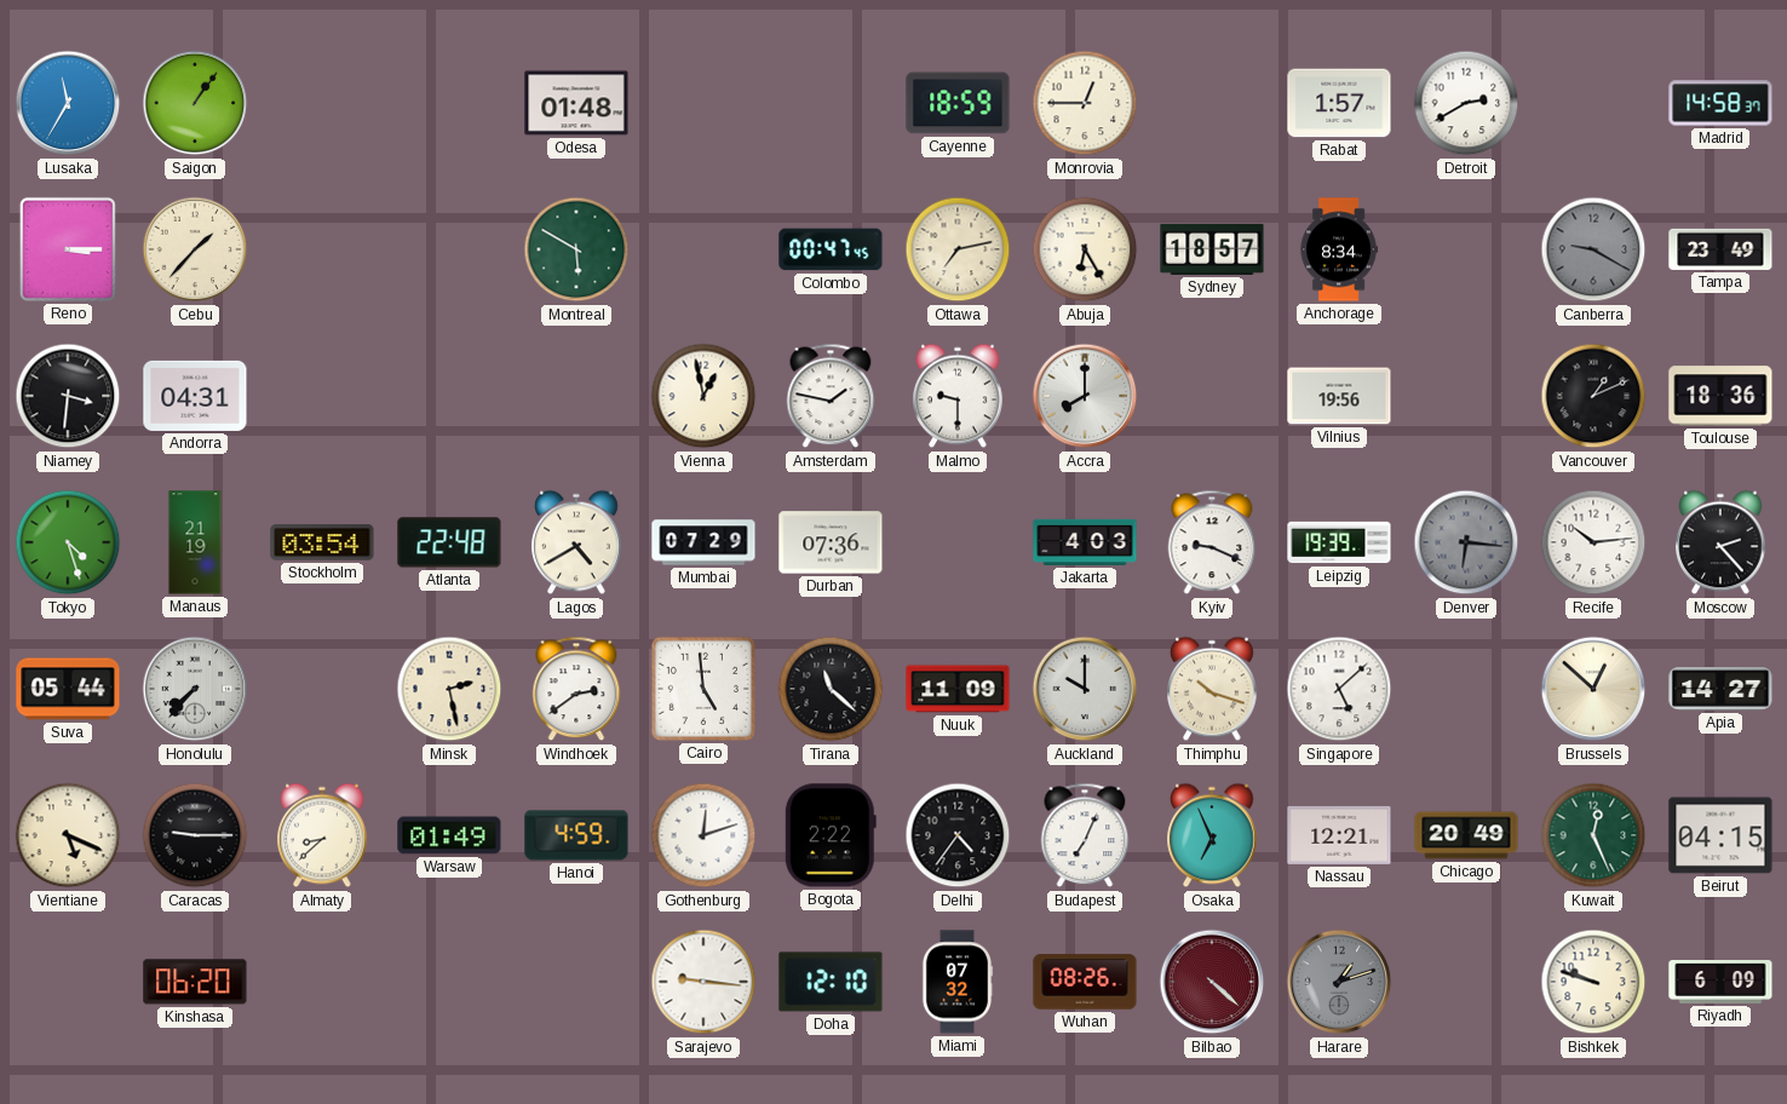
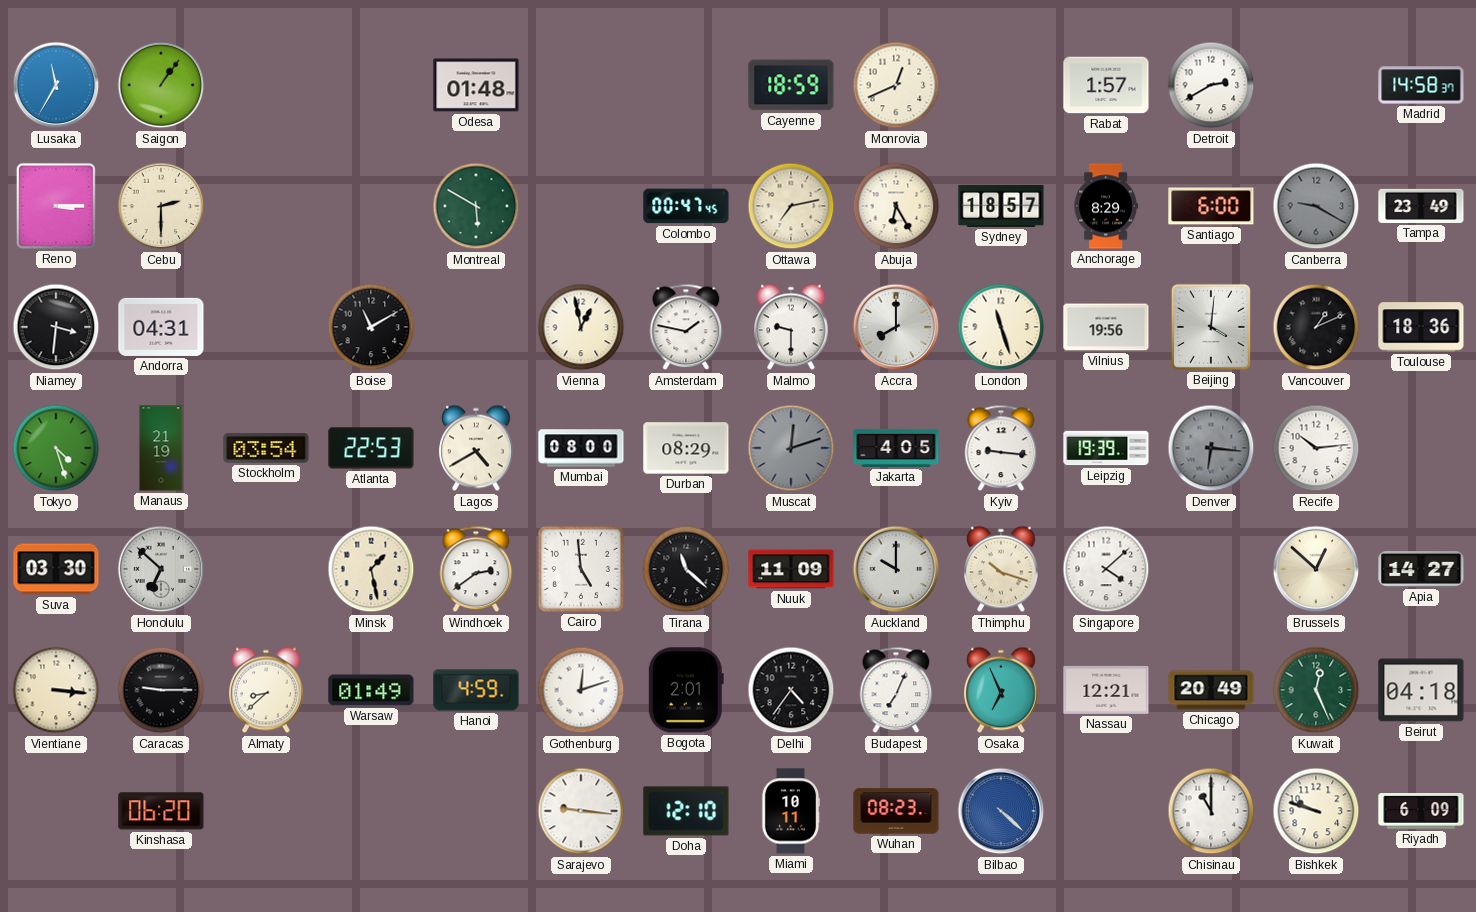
Monrovia: 12:45 -> 12:41 (896, 85)
Cebu: 1:37 -> 2:30 (161, 206)
Anchorage: 8:34 -> 8:29 (1106, 206)
Santiago: none -> 6:00 (1211, 206)
Boise: none -> 11:10 (371, 327)
London: none -> 11:27 (1001, 327)
Beijing: none -> 4:01 (1211, 327)
Atlanta: 22:48 -> 22:53 (371, 448)
Mumbai: 07:29 -> 08:00 (581, 448)
Durban: 07:36 -> 08:29 (686, 448)
Muscat: none -> 12:12 (791, 448)
Jakarta: 4:03 -> 4:05 (896, 448)
Kyiv: 9:19 -> 9:16 (1001, 448)
Moscow: 2:23 -> none (1720, 542)
Suva: 05:44 -> 03:30 (56, 569)
Honolulu: 7:37 -> 6:52 (161, 569)
Minsk: 2:28 -> 1:28 (371, 569)
Singapore: 5:08 -> 4:08 (1106, 569)
Vientiane: 5:19 -> 3:16 (56, 690)
Bogota: 2:22 -> 2:01 (686, 690)
Beirut: 04:15 -> 04:18 (1421, 690)
Miami: 07:32 -> 10:11 (791, 811)
Wuhan: 08:26 -> 08:23 (896, 811)
Bilbao dial: burgundy -> blue (1001, 811)
Harare: 1:12 -> none (1339, 982)
Chisinau: none -> 11:00 (1211, 811)
